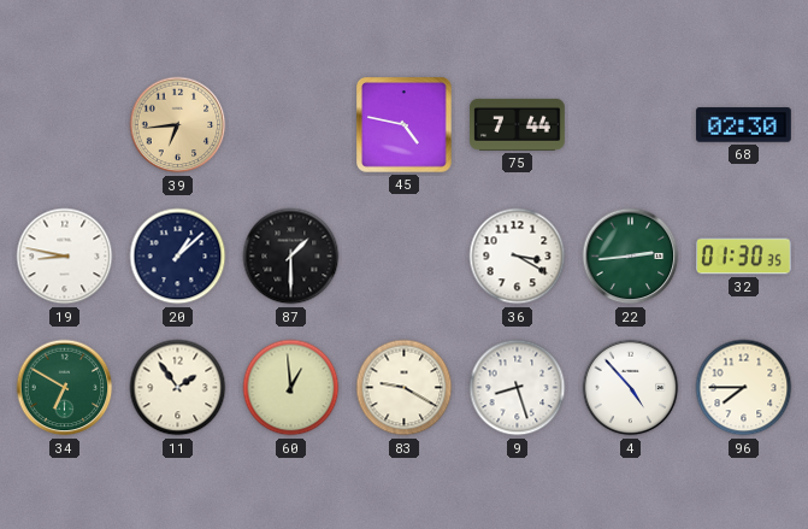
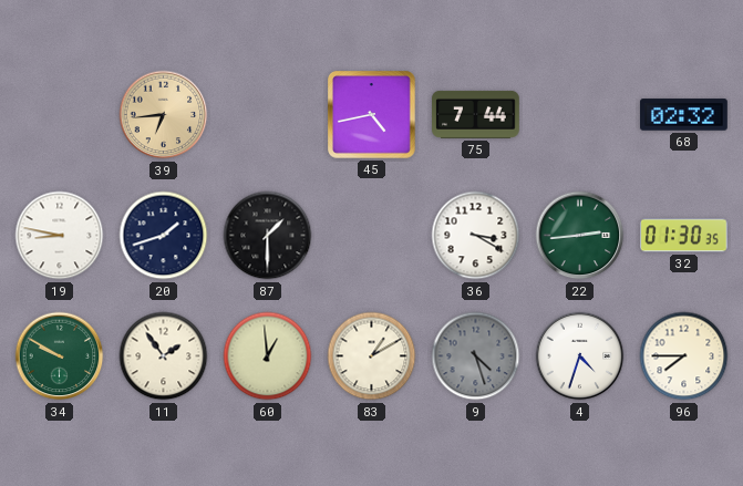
45: 4:47 -> 4:43 (372, 115)
68: 02:30 -> 02:32 (684, 115)
20: 1:08 -> 1:42 (164, 236)
34: 6:50 -> 9:50 (60, 356)
83: 9:20 -> 1:10 (372, 356)
9: 8:27 -> 4:27 (476, 356)
9 dial: white -> grey (476, 356)
4: 4:53 -> 4:33 (580, 356)
